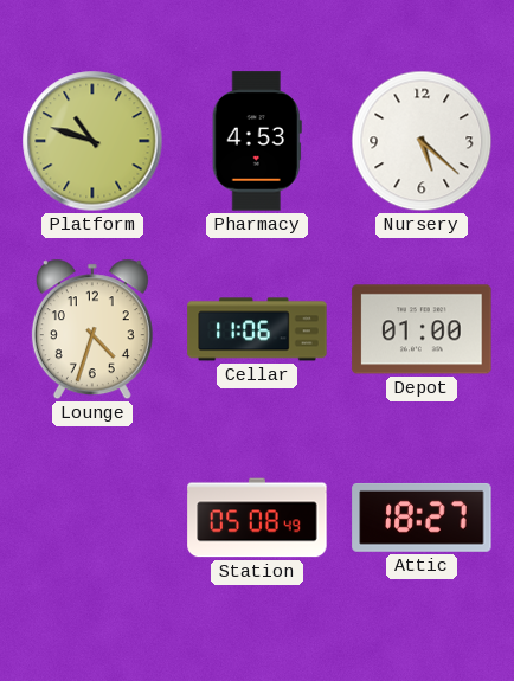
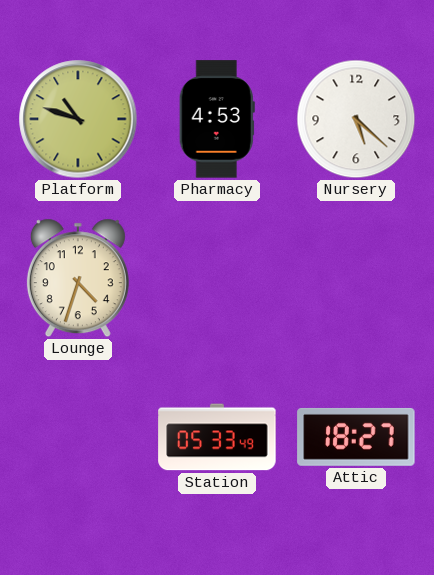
Cellar: 11:06 -> none (257, 329)
Depot: 01:00 -> none (422, 329)
Station: 05:08 -> 05:33 (217, 437)
